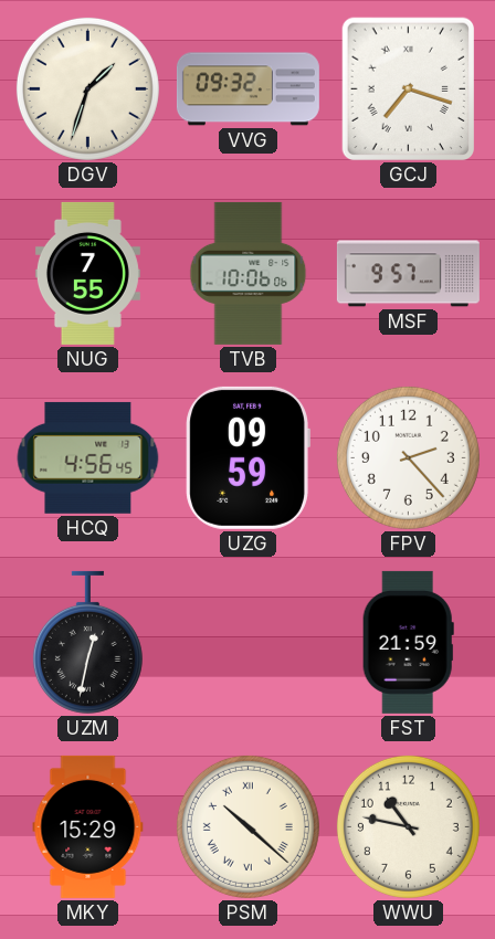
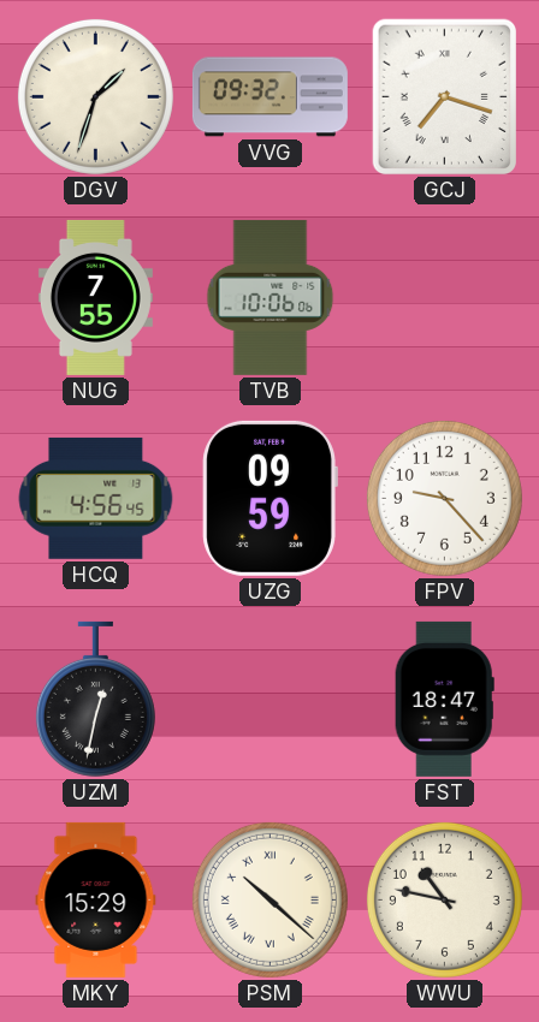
MSF: 9:57 -> none (408, 274)
FPV: 2:23 -> 9:23 (444, 498)
FST: 21:59 -> 18:47 (444, 699)
